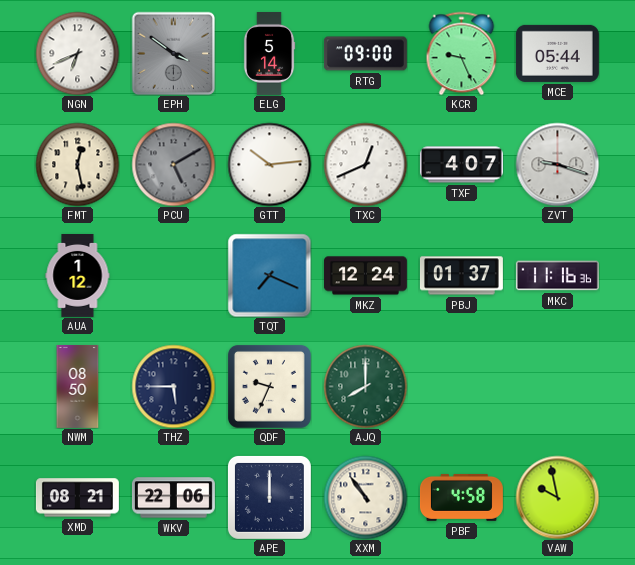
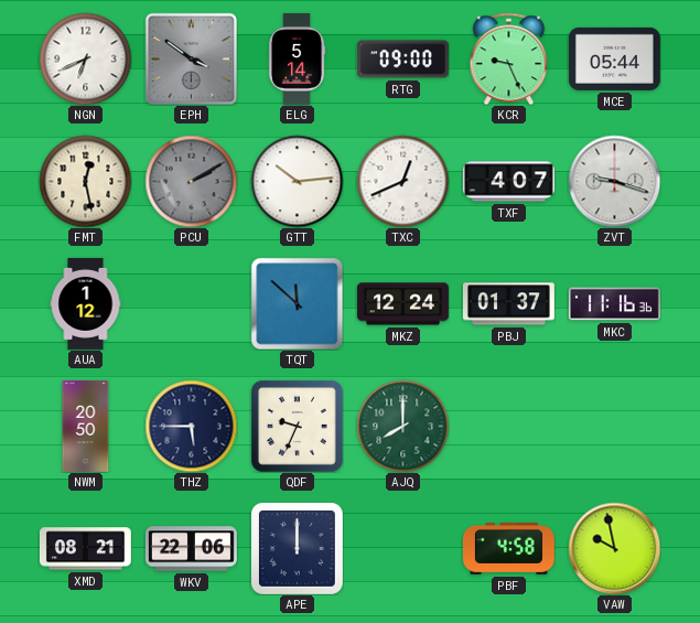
PCU: 5:10 -> 2:10 (191, 181)
TQT: 7:19 -> 11:52 (297, 303)
NWM: 08:50 -> 20:50 (86, 426)
XXM: 10:54 -> none (365, 497)
